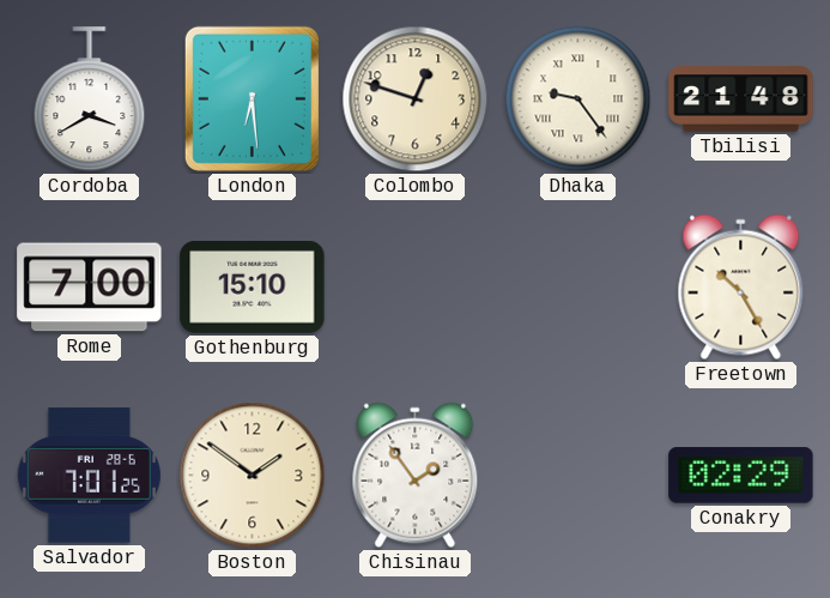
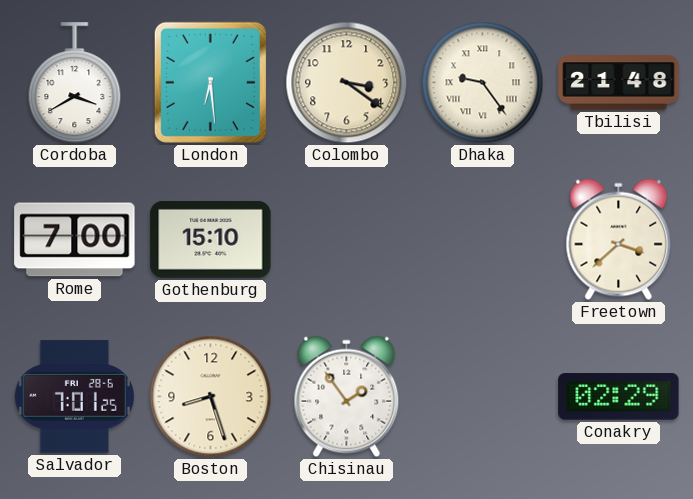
Colombo: 12:48 -> 3:21 (347, 83)
Freetown: 10:25 -> 3:38 (619, 240)
Boston: 1:51 -> 8:27 (211, 397)
